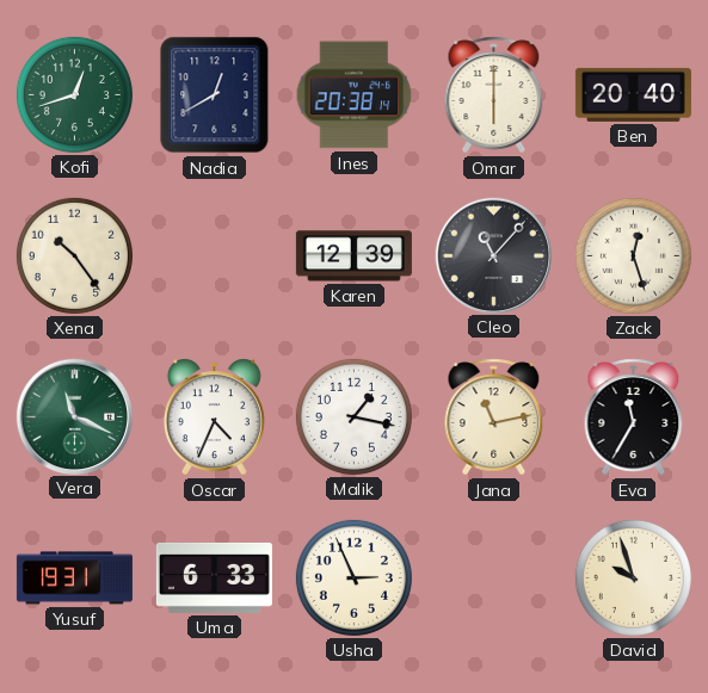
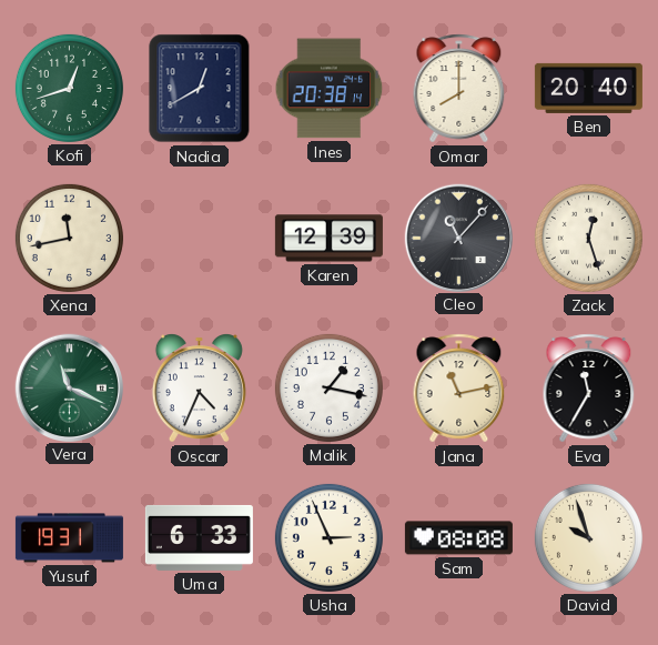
Omar: 6:00 -> 8:00 (459, 89)
Xena: 10:24 -> 11:43 (69, 238)
Sam: none -> 08:08 (458, 538)
